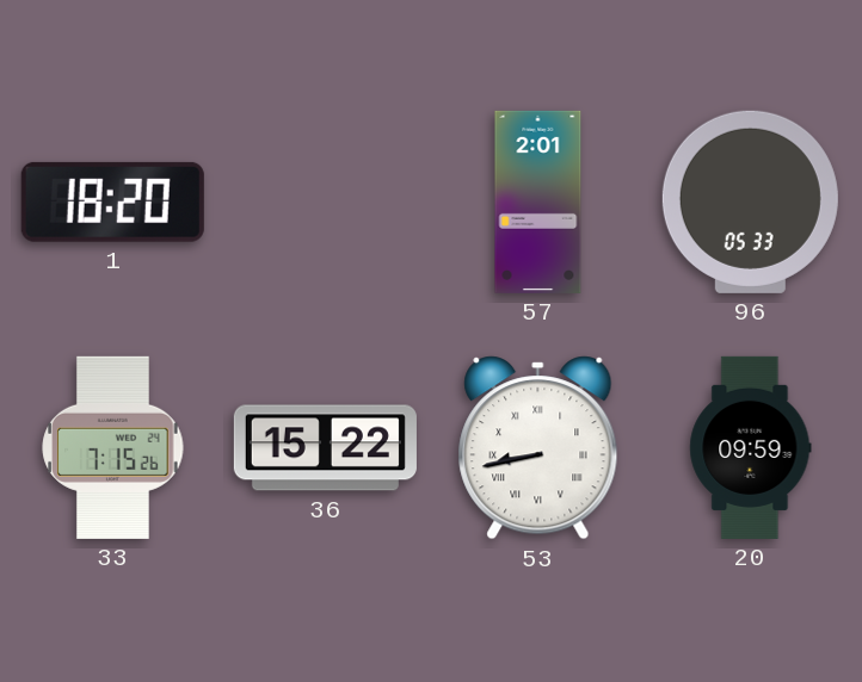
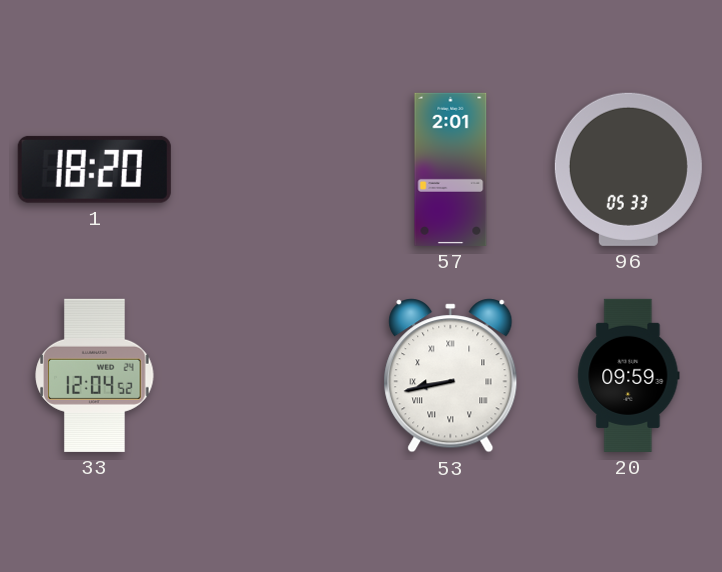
33: 7:15 -> 12:04 (95, 375)
36: 15:22 -> none (325, 448)
